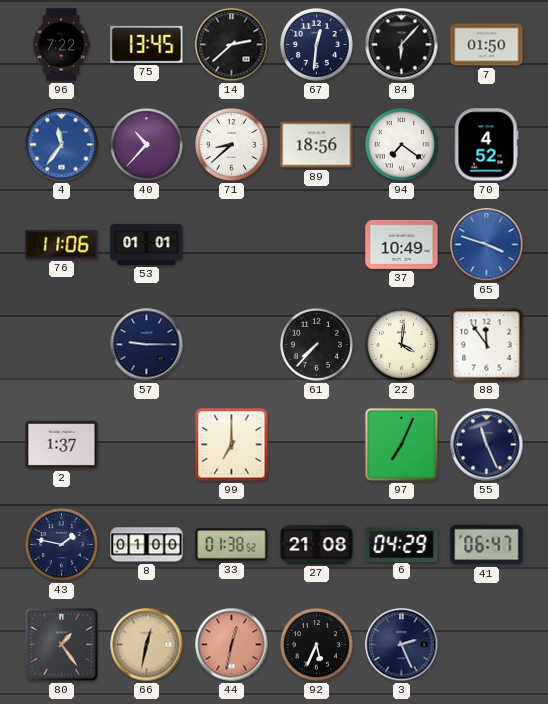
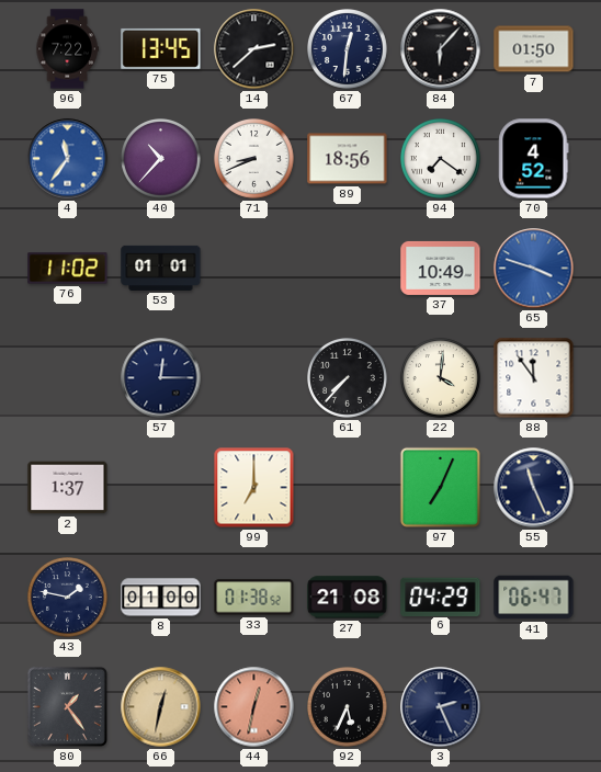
71: 8:38 -> 8:41 (254, 159)
76: 11:06 -> 11:02 (68, 269)
57: 9:15 -> 12:15 (161, 378)
